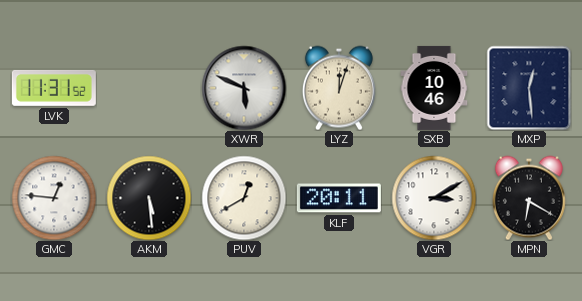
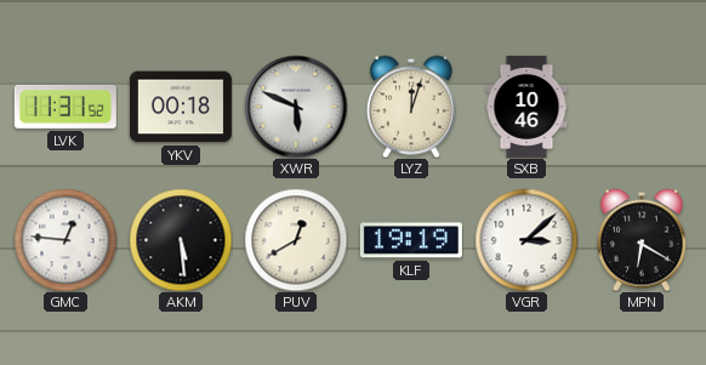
YKV: none -> 00:18 (181, 107)
MXP: 12:29 -> none (529, 88)
KLF: 20:11 -> 19:19 (411, 240)
VGR: 3:10 -> 3:08 (526, 240)
